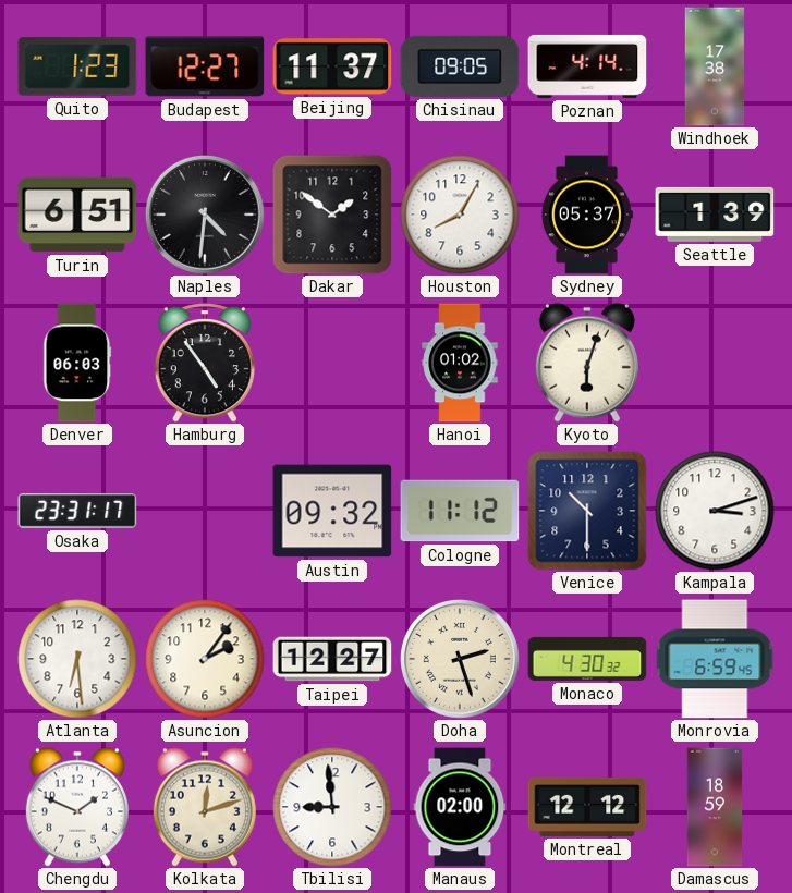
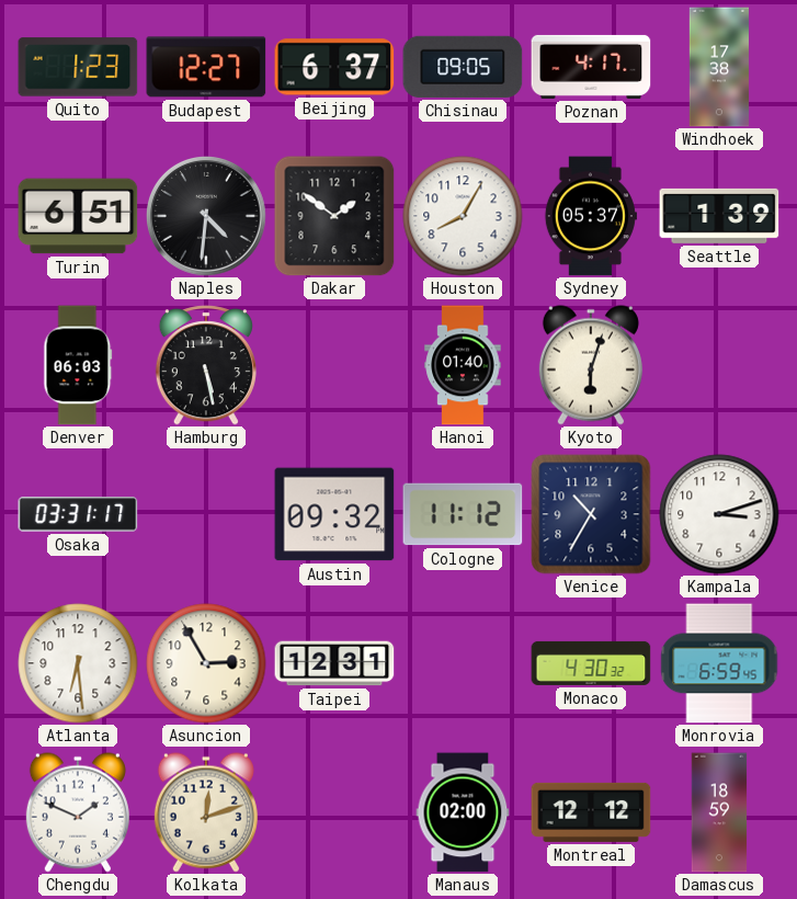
Beijing: 11:37 -> 6:37 (334, 67)
Poznan: 4:14 -> 4:17 (591, 67)
Hamburg: 4:54 -> 5:28 (206, 365)
Hanoi: 01:02 -> 01:40 (463, 365)
Osaka: 23:31 -> 03:31 (78, 514)
Venice: 10:30 -> 10:35 (591, 514)
Asuncion: 2:06 -> 2:55 (206, 663)
Taipei: 12:27 -> 12:31 (334, 663)
Doha: 2:27 -> none (461, 660)
Tbilisi: 8:59 -> none (332, 807)
